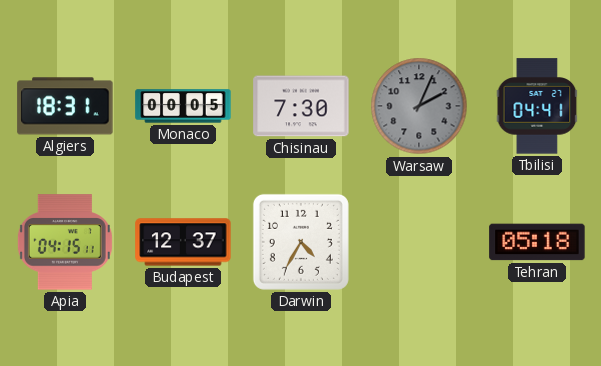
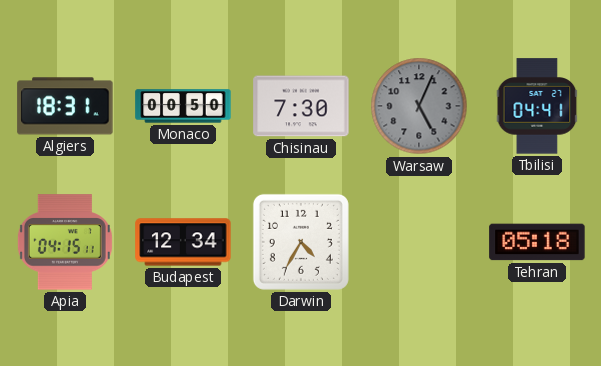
Monaco: 00:05 -> 00:50 (183, 106)
Warsaw: 2:04 -> 5:04 (419, 106)
Budapest: 12:37 -> 12:34 (183, 242)
